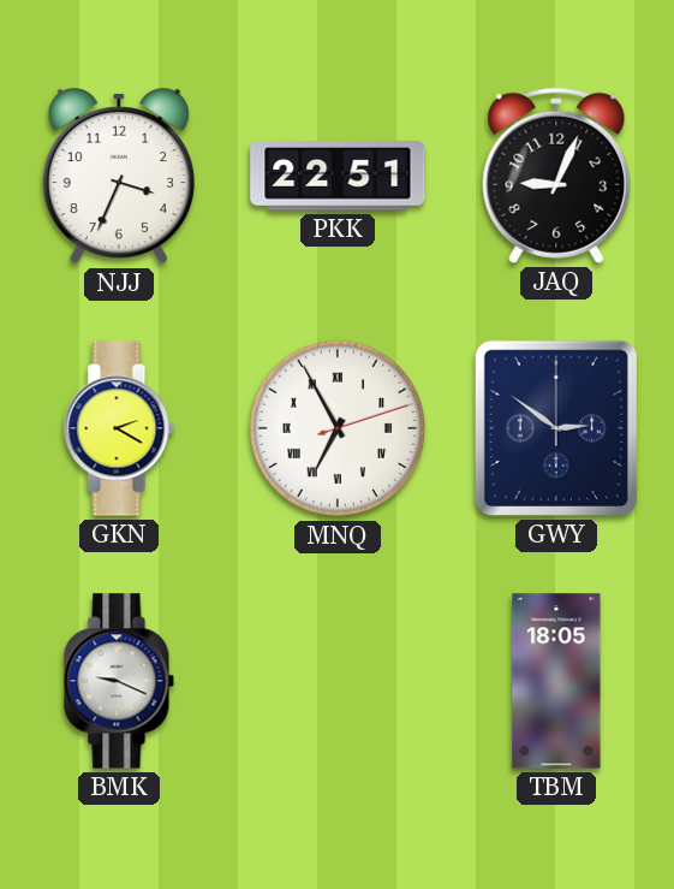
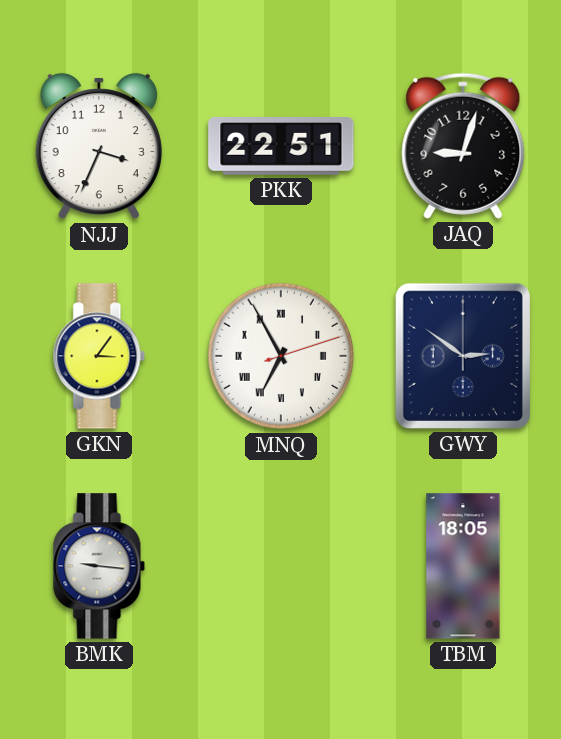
JAQ: 9:04 -> 9:03 (463, 146)
GKN: 2:20 -> 3:06 (99, 356)
BMK: 9:19 -> 9:16 (99, 566)
